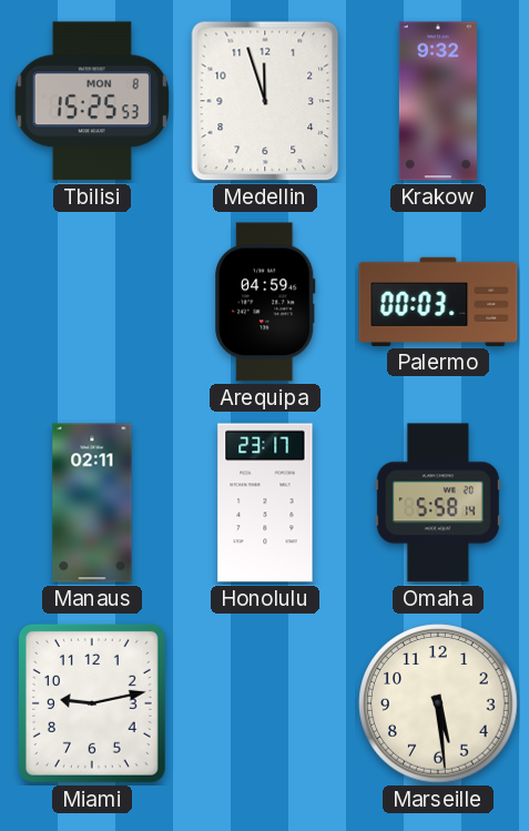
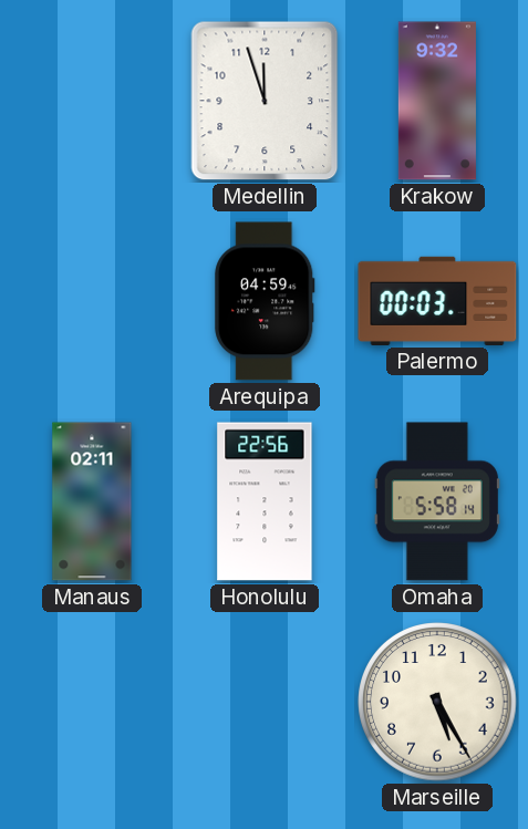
Tbilisi: 15:25 -> none (92, 101)
Honolulu: 23:17 -> 22:56 (265, 501)
Miami: 9:13 -> none (92, 703)
Marseille: 5:29 -> 5:25 (437, 702)
